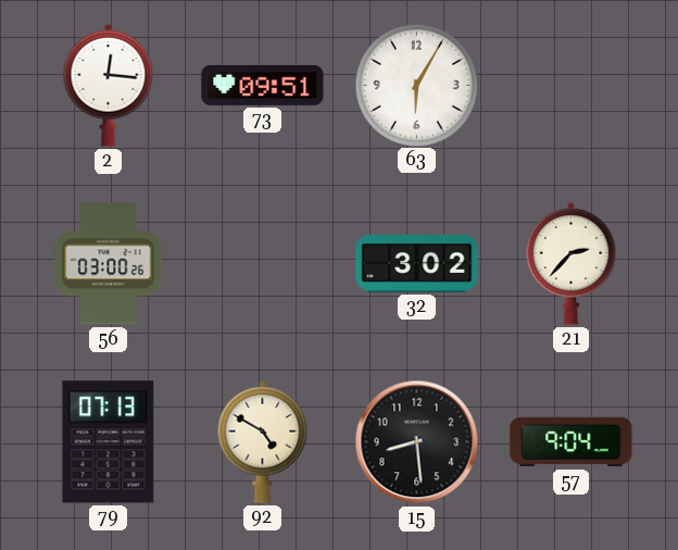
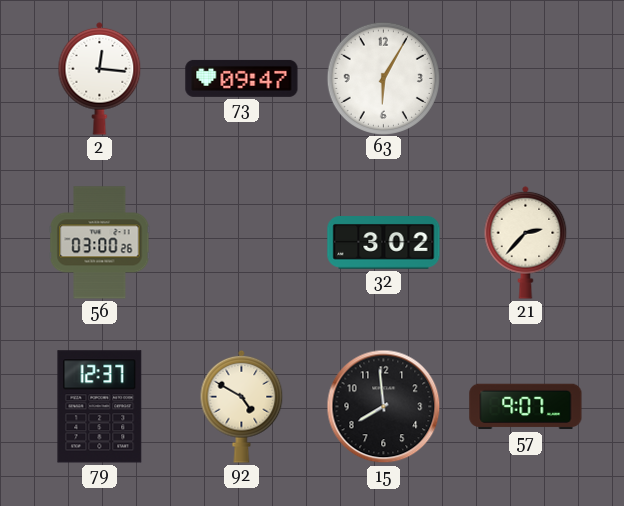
73: 09:51 -> 09:47 (242, 78)
79: 07:13 -> 12:37 (100, 407)
15: 8:29 -> 7:59 (384, 407)
57: 9:04 -> 9:07 (526, 407)
